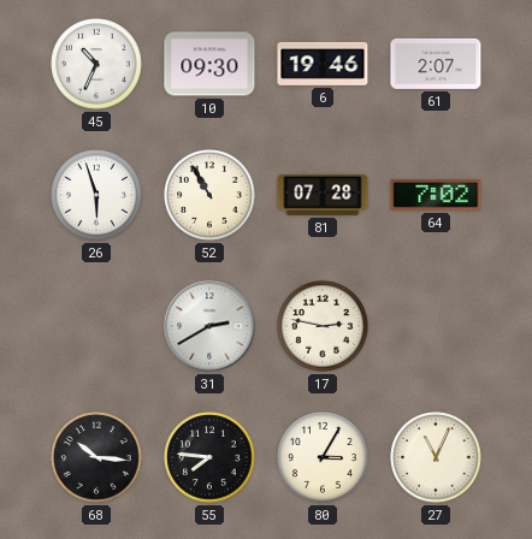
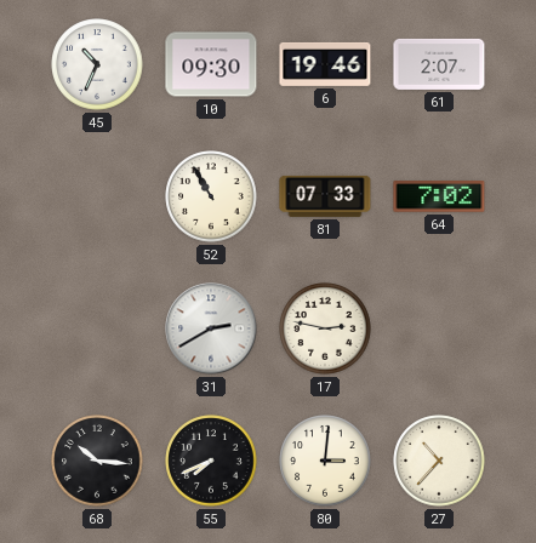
26: 5:57 -> none (96, 195)
81: 07:28 -> 07:33 (325, 196)
55: 7:46 -> 7:41 (211, 461)
80: 3:05 -> 3:01 (325, 461)
27: 11:04 -> 10:37 (439, 461)
